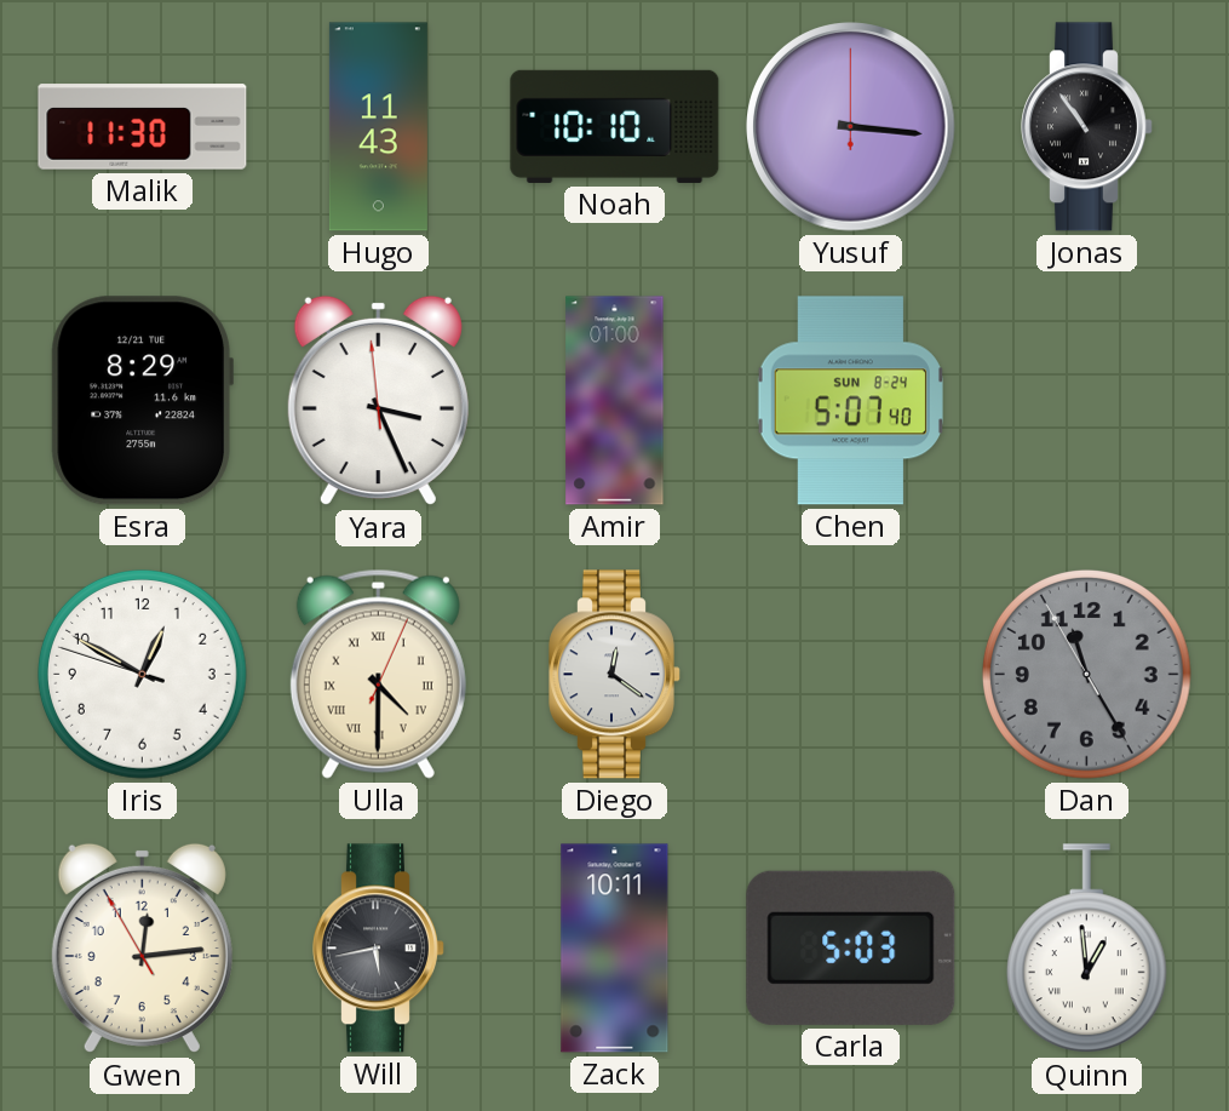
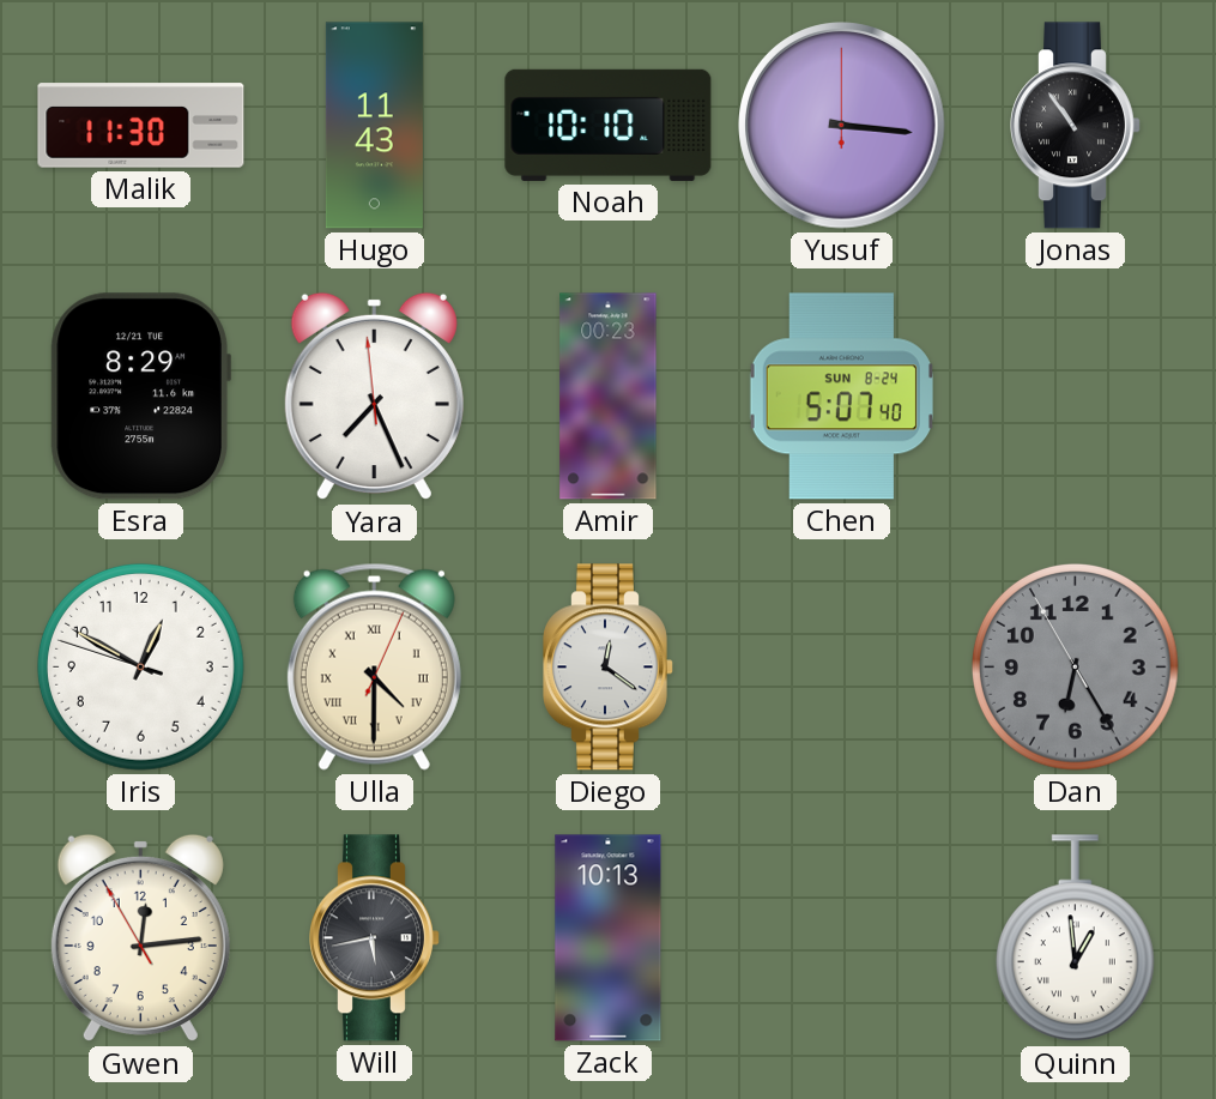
Yara: 3:25 -> 7:25 (374, 397)
Amir: 01:00 -> 00:23 (609, 397)
Dan: 11:24 -> 6:24 (1075, 666)
Zack: 10:11 -> 10:13 (609, 938)
Carla: 5:03 -> none (851, 947)
